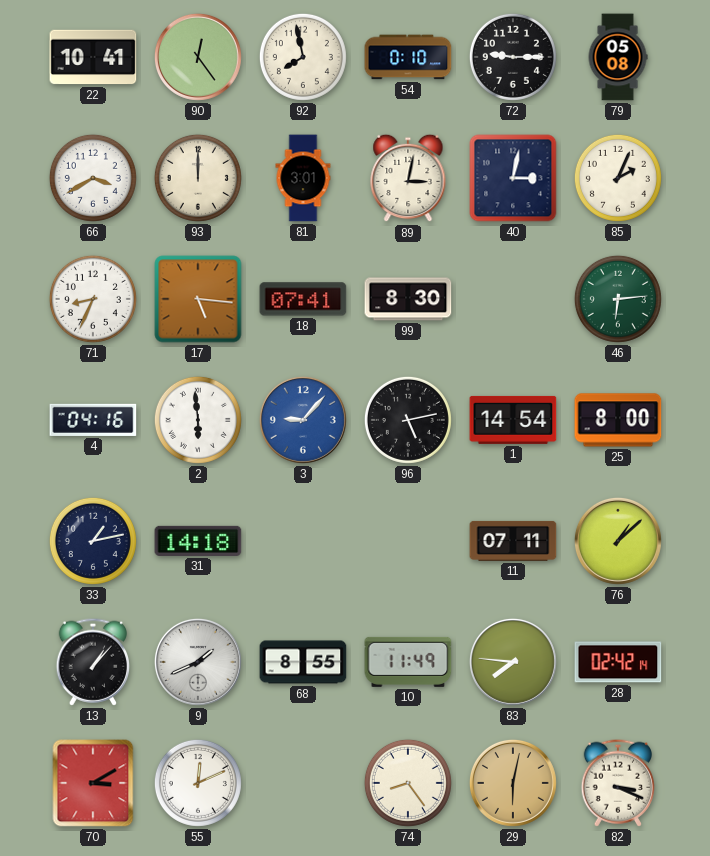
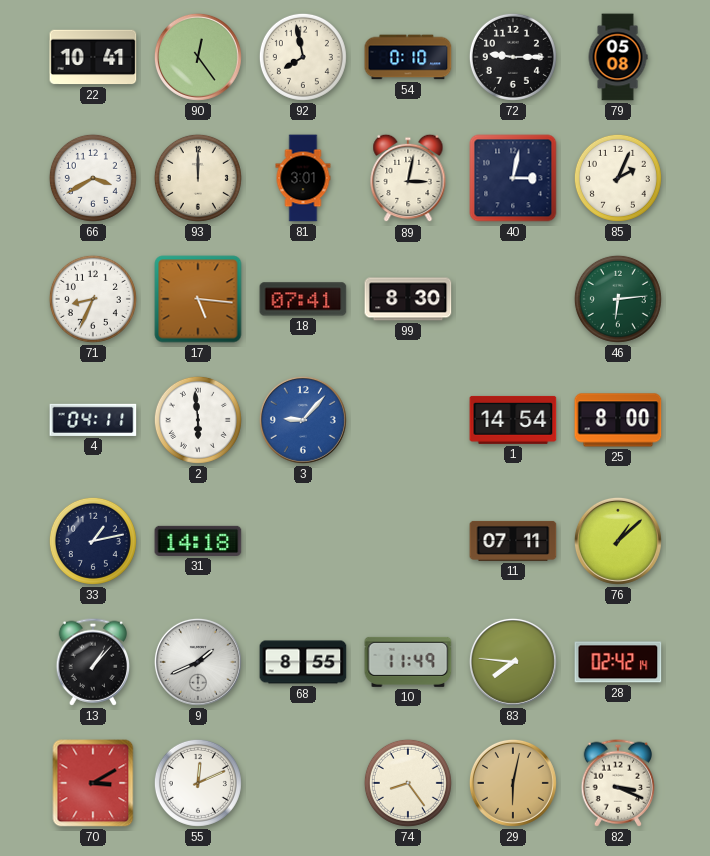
4: 04:16 -> 04:11 (93, 420)
96: 5:13 -> none (408, 420)
